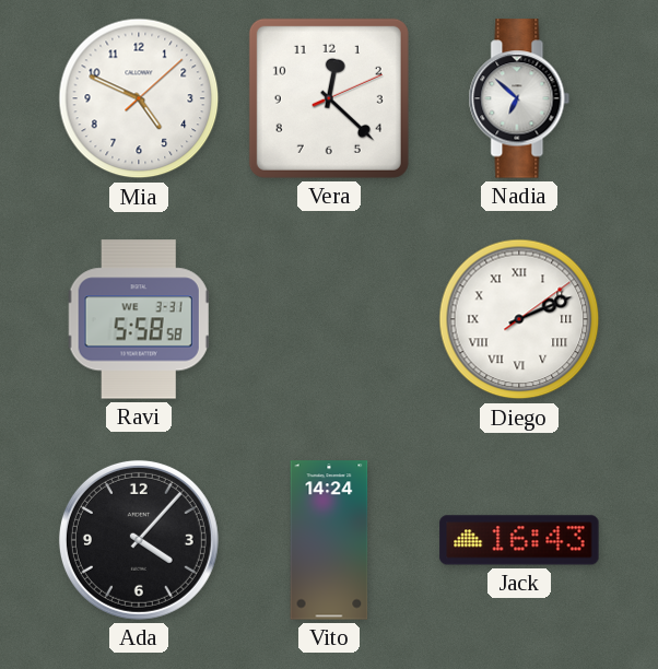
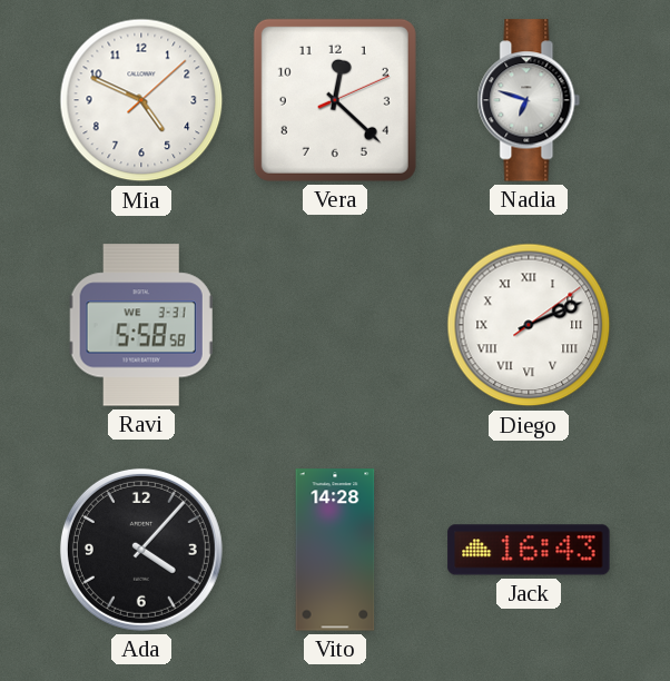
Nadia: 6:52 -> 6:48 (529, 100)
Vito: 14:24 -> 14:28 (335, 550)
